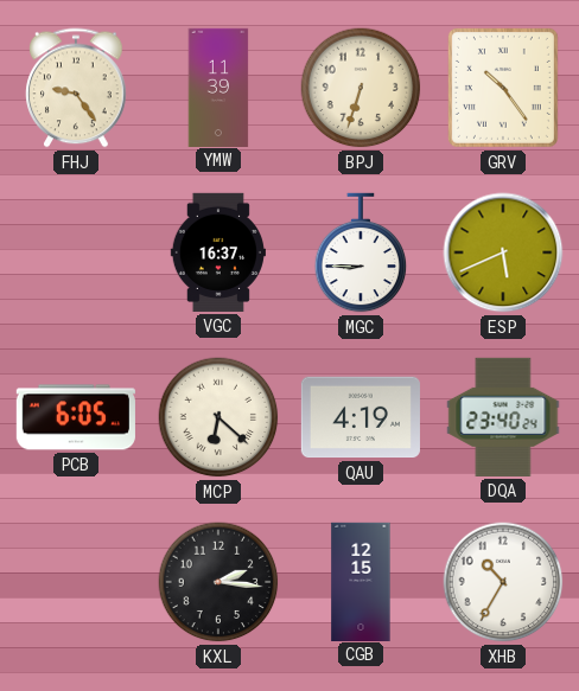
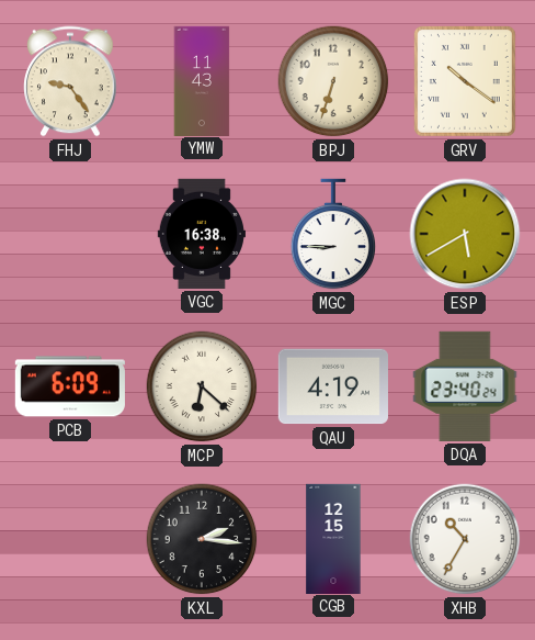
YMW: 11:39 -> 11:43 (202, 80)
GRV: 10:24 -> 10:21 (465, 81)
VGC: 16:37 -> 16:38 (202, 234)
ESP: 5:41 -> 5:40 (465, 234)
PCB: 6:05 -> 6:09 (70, 386)
